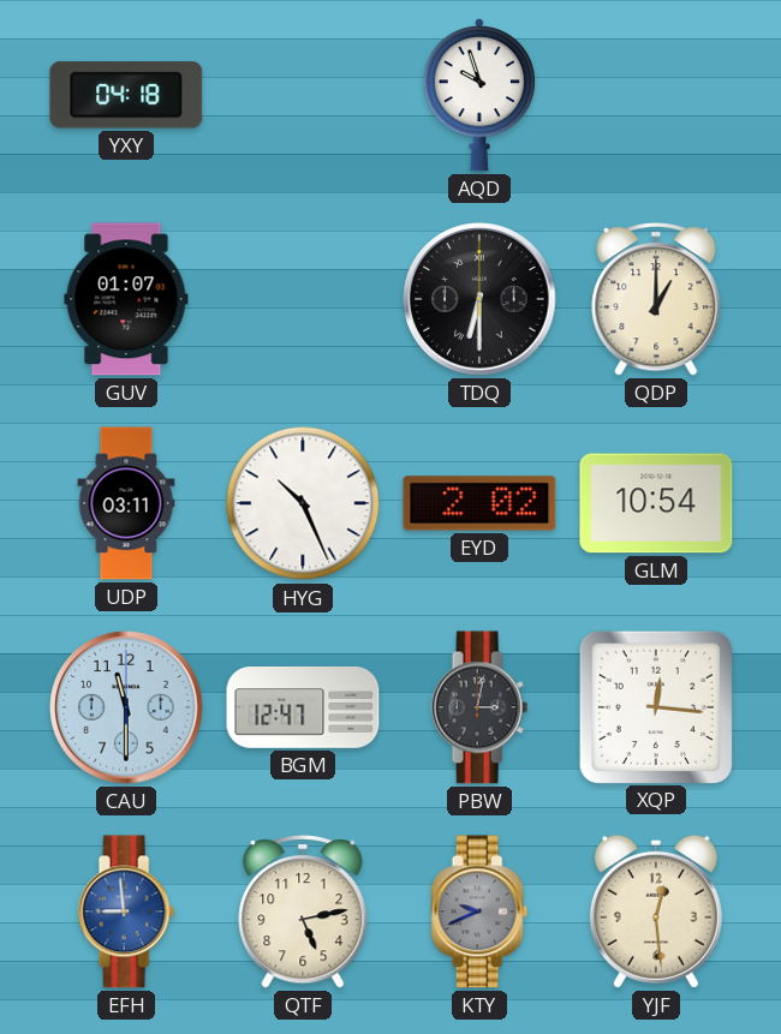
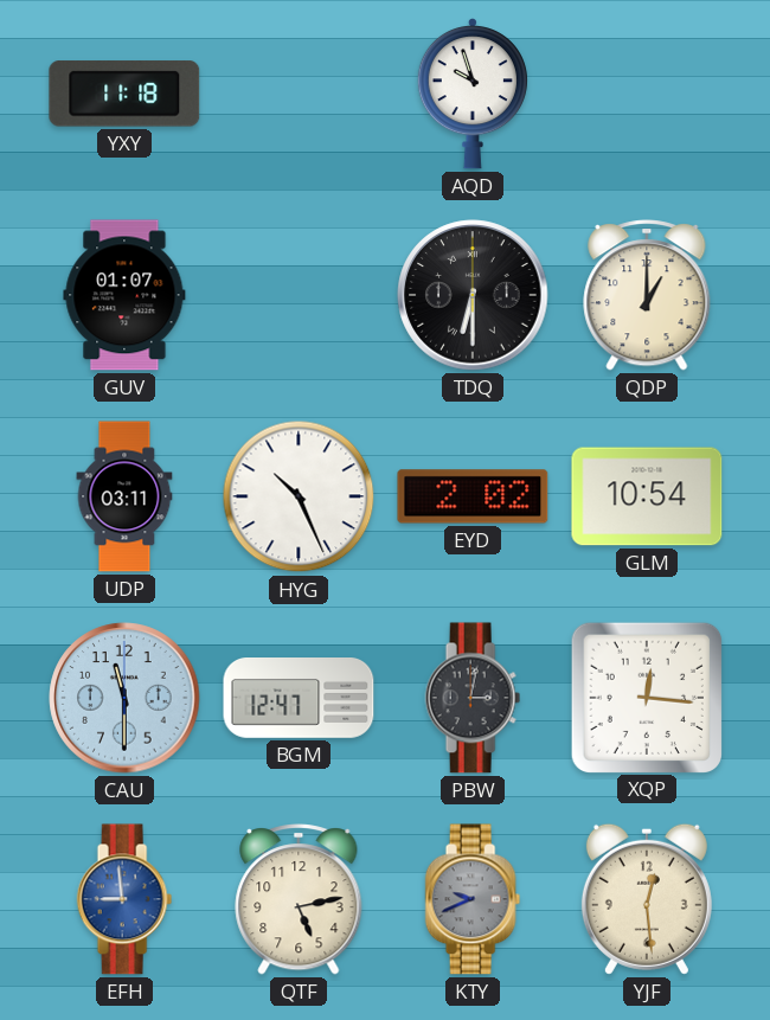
YXY: 04:18 -> 11:18 (124, 94)
